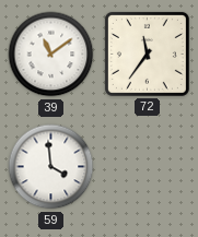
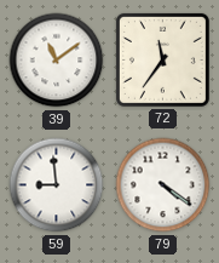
59: 3:59 -> 8:59 (57, 185)
79: none -> 4:21 (163, 185)
